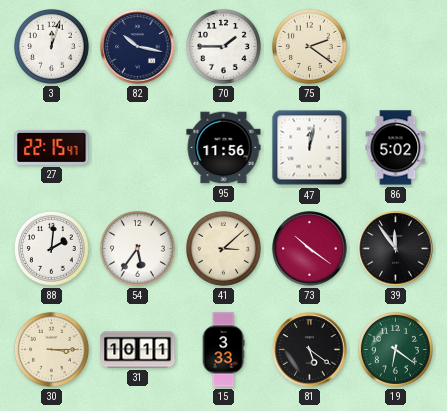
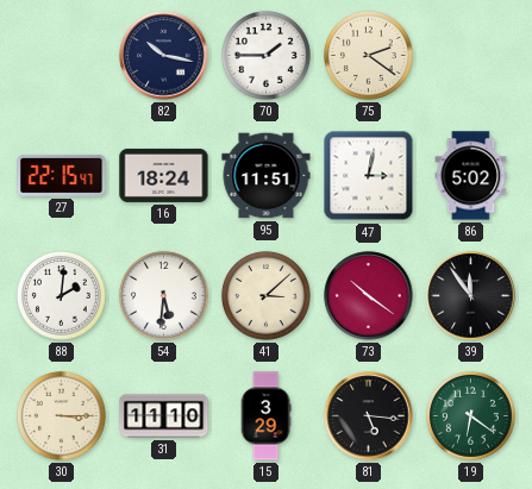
3: 12:03 -> none (51, 46)
16: none -> 18:24 (164, 175)
95: 11:56 -> 11:51 (267, 176)
47: 12:02 -> 3:02 (369, 176)
54: 5:36 -> 5:31 (163, 295)
31: 10:11 -> 11:10 (164, 416)
15: 3:33 -> 3:29 (265, 416)
81: 5:21 -> 5:16 (369, 416)
